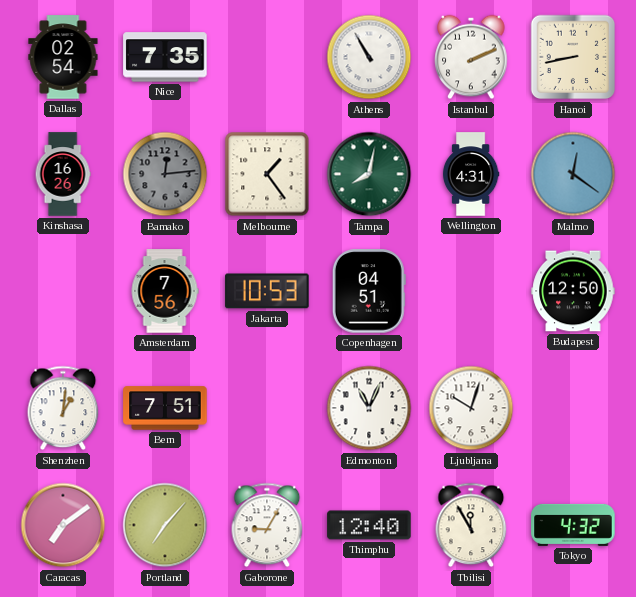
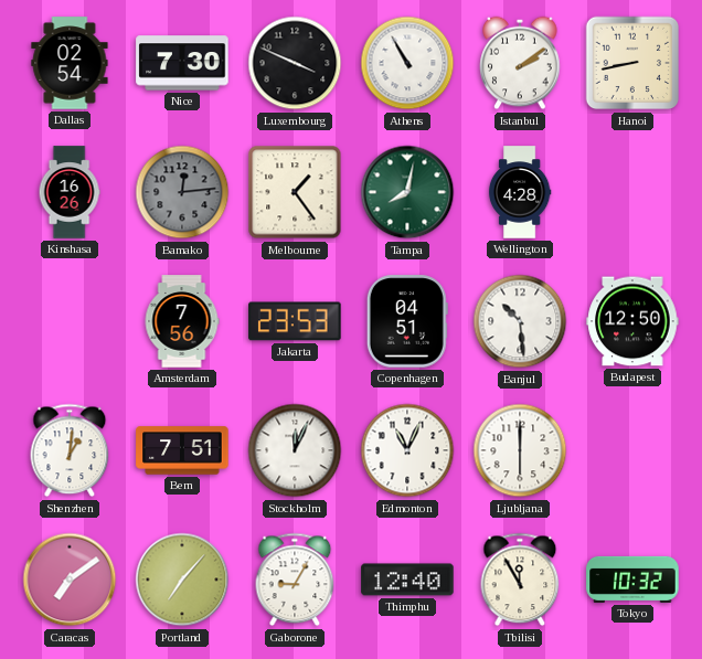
Nice: 7:35 -> 7:30 (182, 63)
Luxembourg: none -> 3:49 (295, 63)
Istanbul: 2:11 -> 2:09 (520, 63)
Wellington: 4:31 -> 4:28 (520, 192)
Malmo: 12:21 -> none (573, 174)
Jakarta: 10:53 -> 23:53 (295, 321)
Banjul: none -> 10:29 (520, 321)
Stockholm: none -> 12:04 (295, 450)
Ljubljana: 10:03 -> 6:00 (520, 450)
Tokyo: 4:32 -> 10:32 (632, 580)
